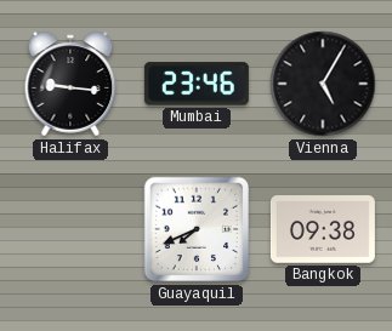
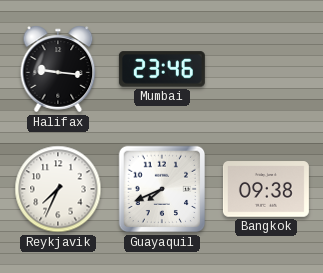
Vienna: 5:05 -> none (323, 84)
Reykjavik: none -> 7:34 (58, 189)
